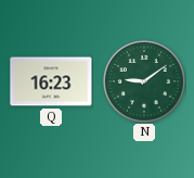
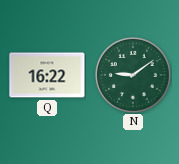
Q: 16:23 -> 16:22 (47, 75)
